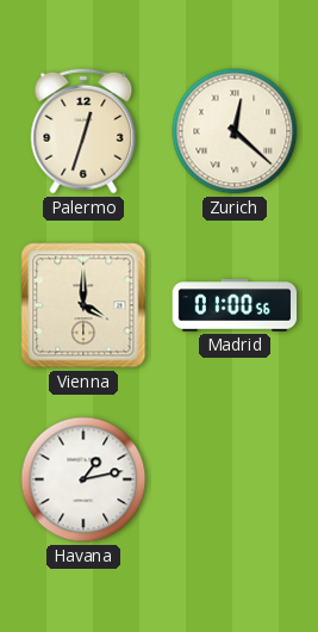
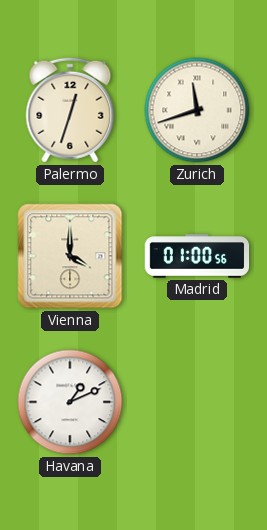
Zurich: 12:22 -> 11:42 (197, 110)
Havana: 1:13 -> 1:11 (70, 402)
